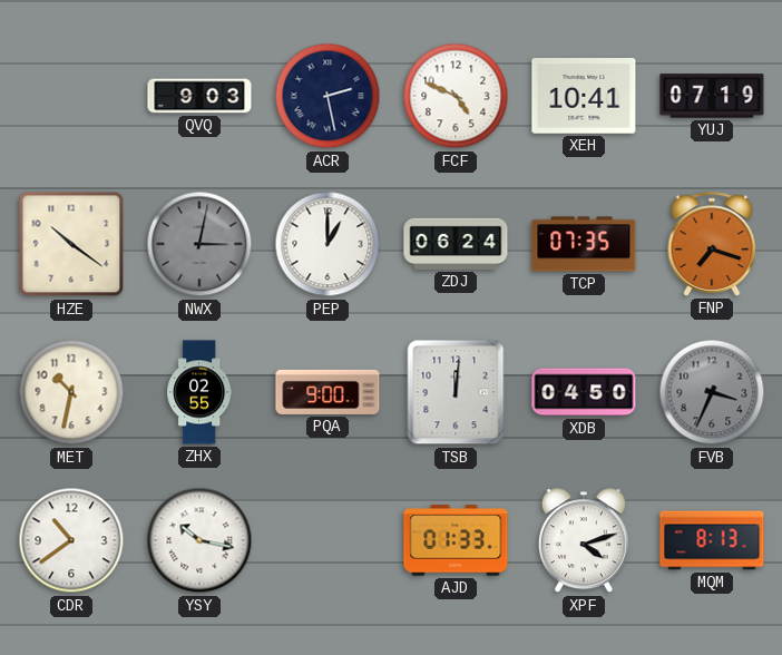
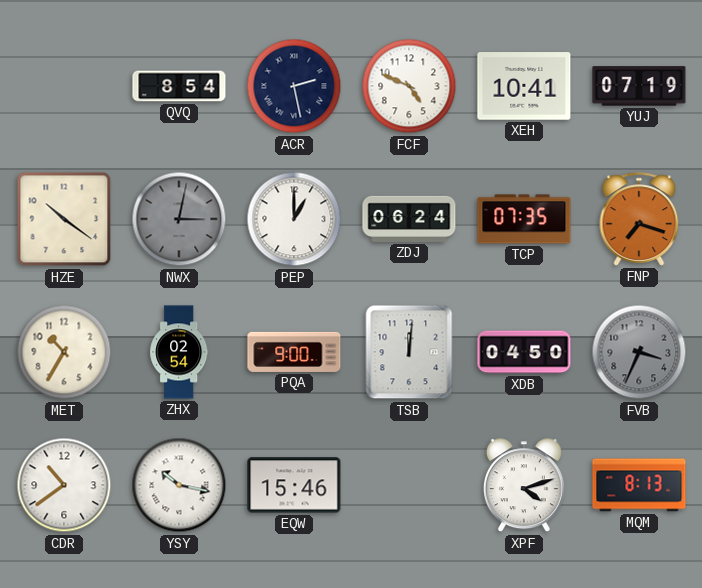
QVQ: 9:03 -> 8:54 (179, 86)
MET: 10:32 -> 10:35 (64, 352)
ZHX: 02:55 -> 02:54 (179, 352)
EQW: none -> 15:46 (294, 485)
AJD: 01:33 -> none (456, 540)
